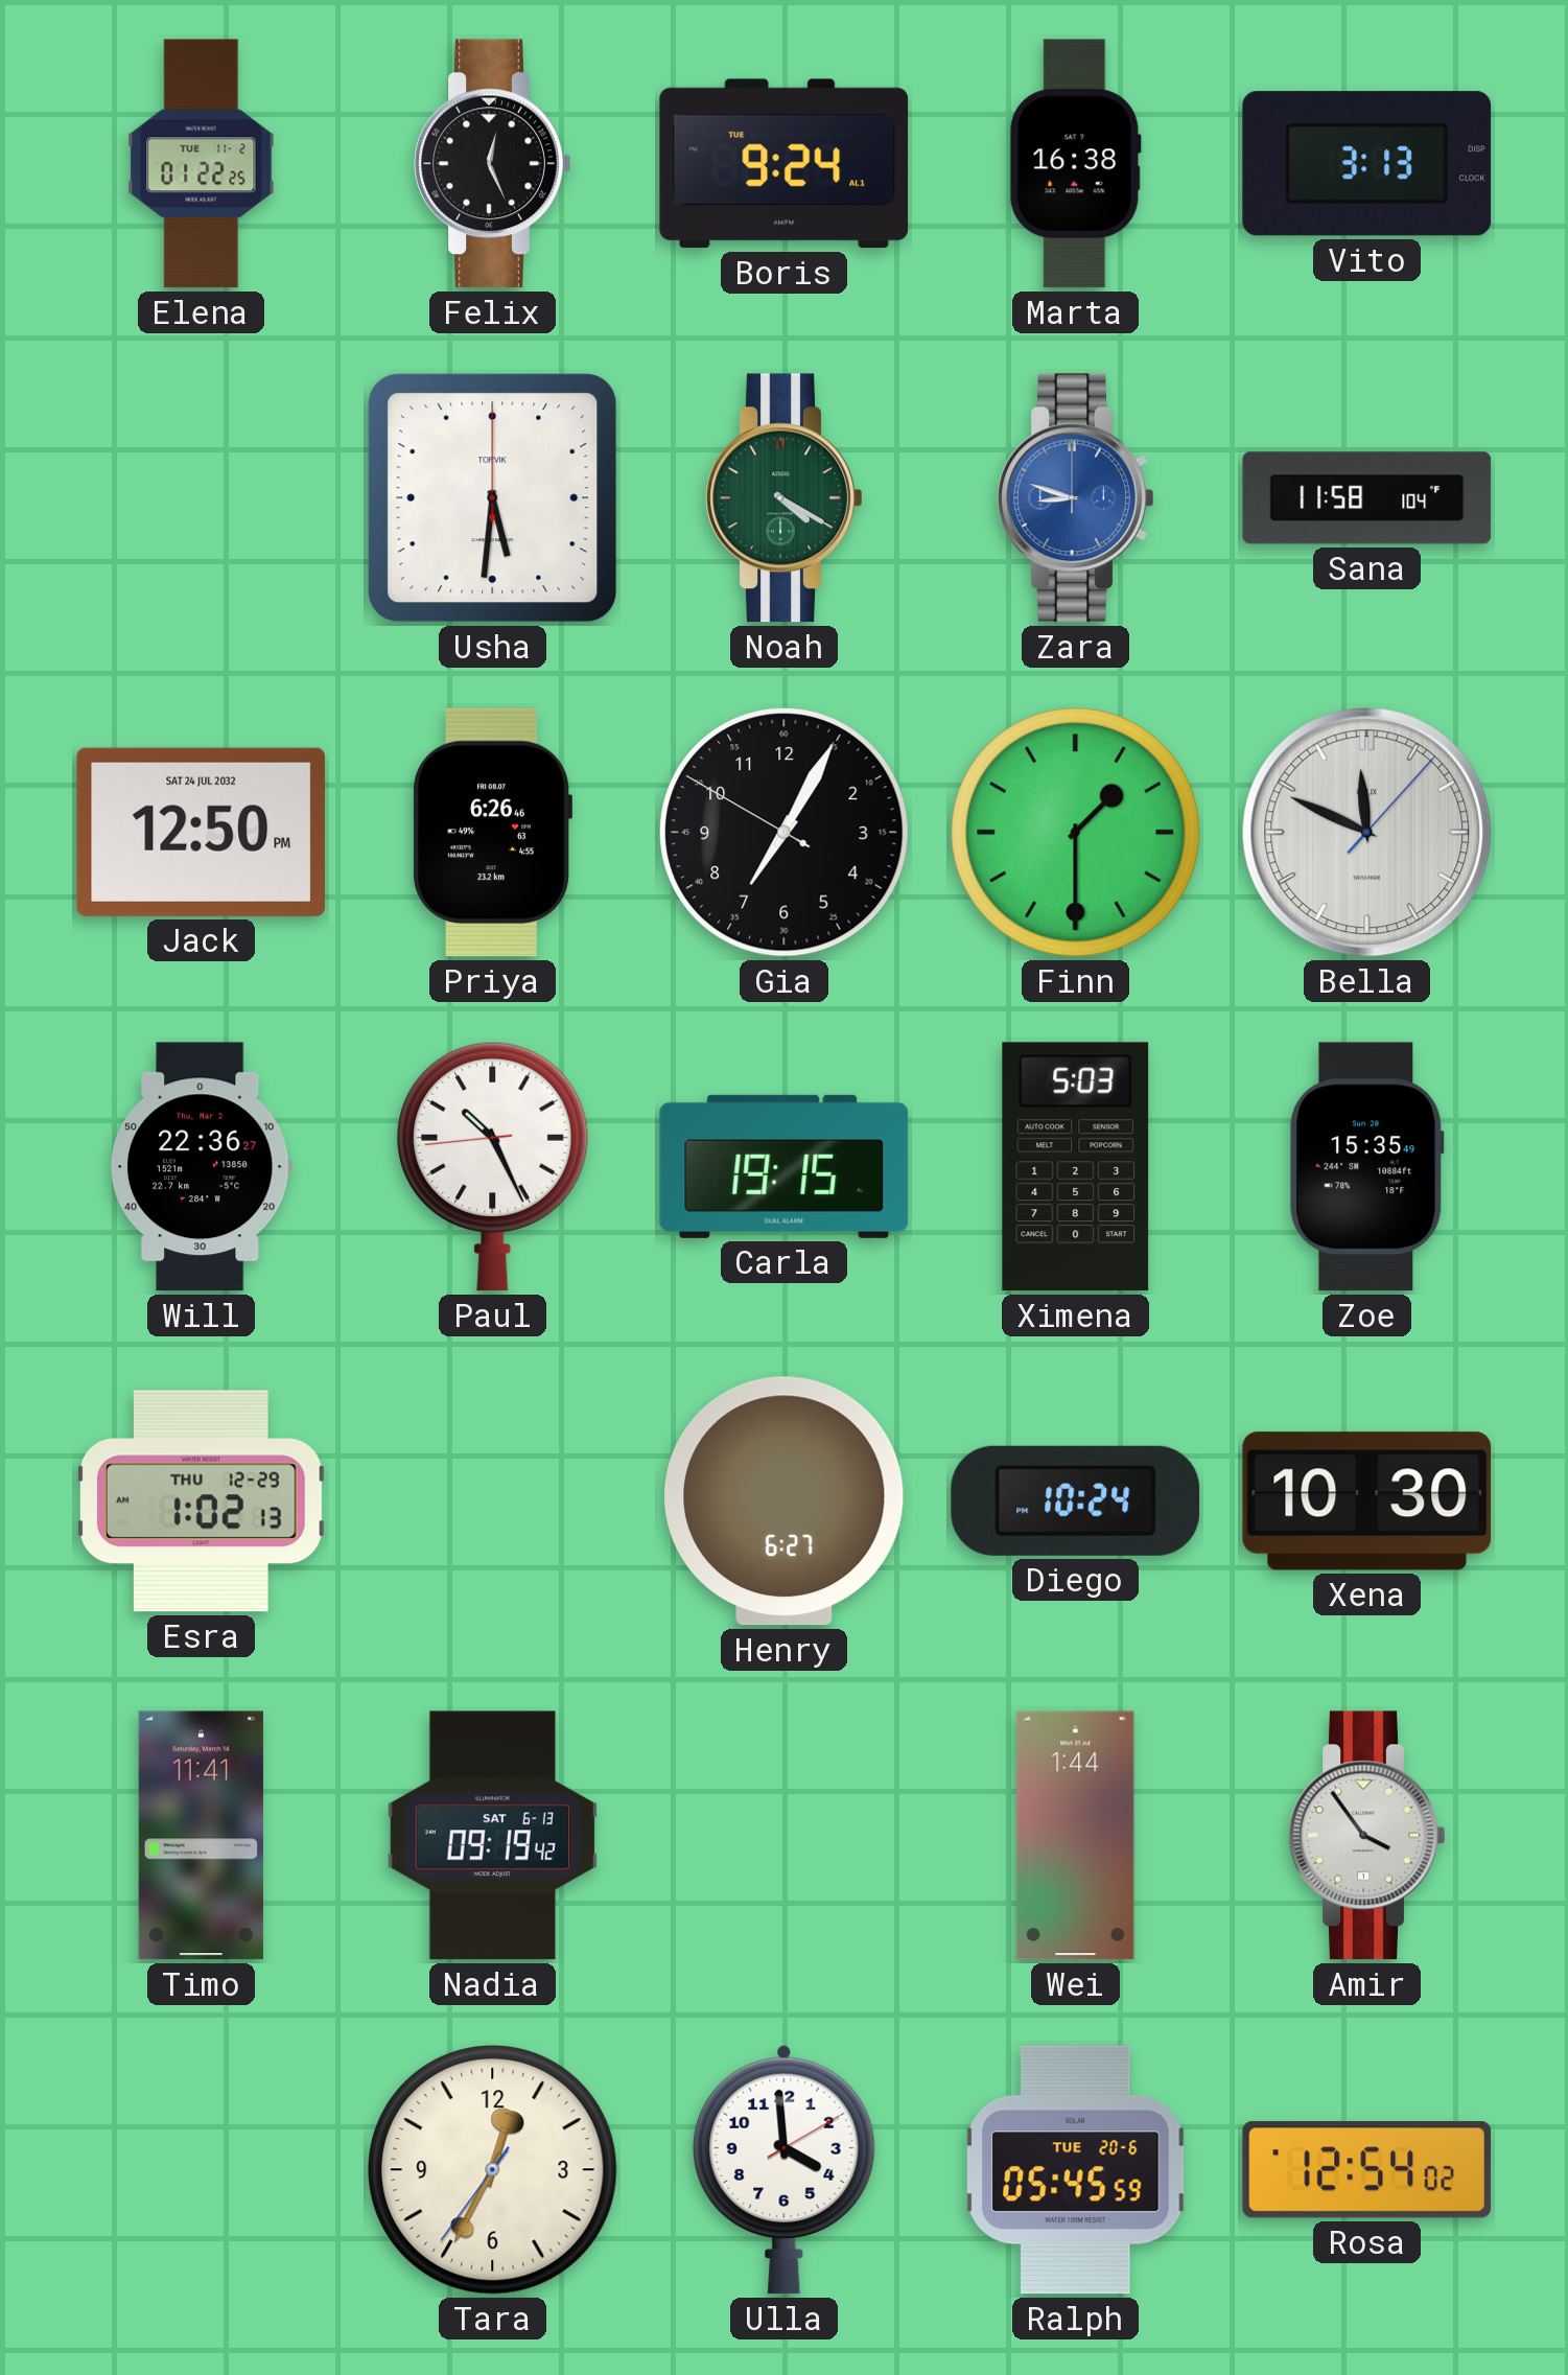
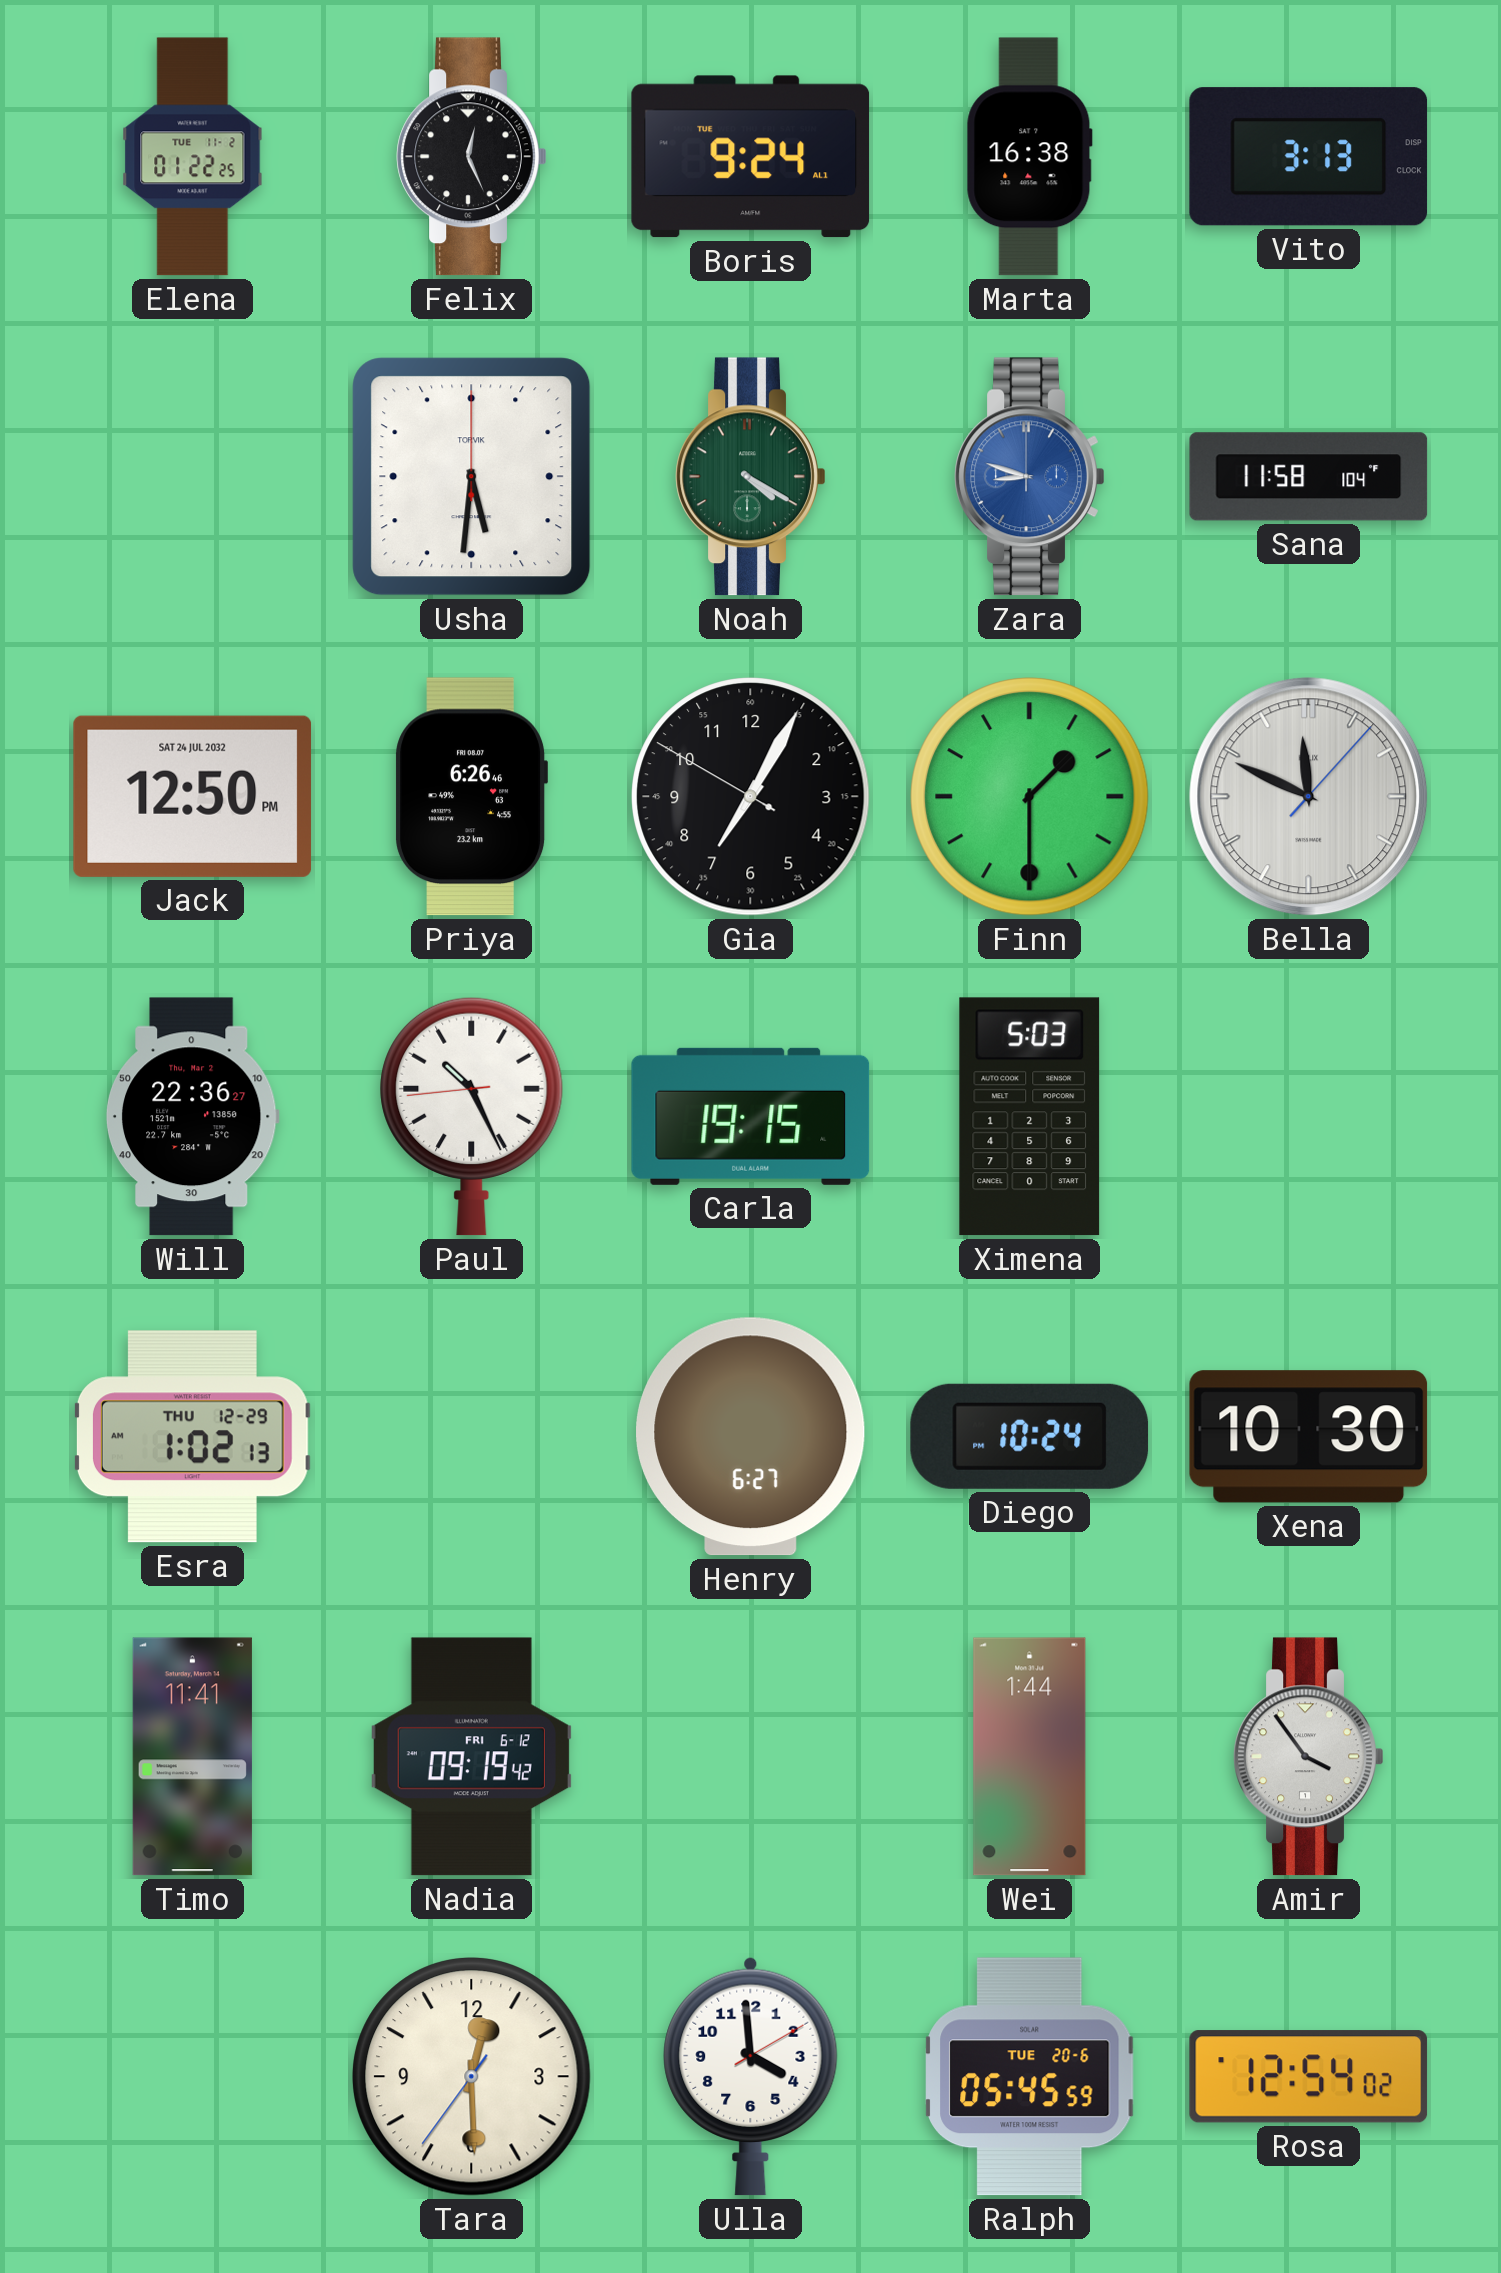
Zoe: 15:35 -> none (1367, 1167)
Nadia date: SAT 6-13 -> FRI 6-12 (471, 1757)
Tara: 12:34 -> 12:29 (472, 2077)
